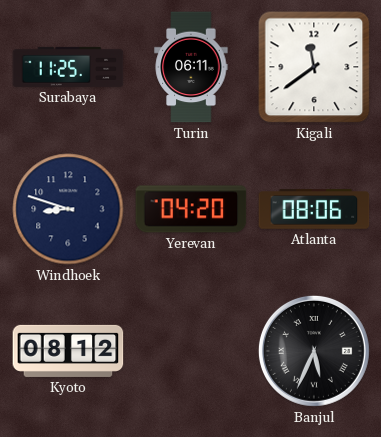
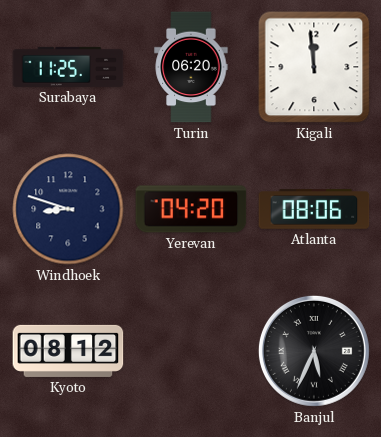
Turin: 06:11 -> 06:20 (191, 67)
Kigali: 11:39 -> 11:59 (314, 67)
